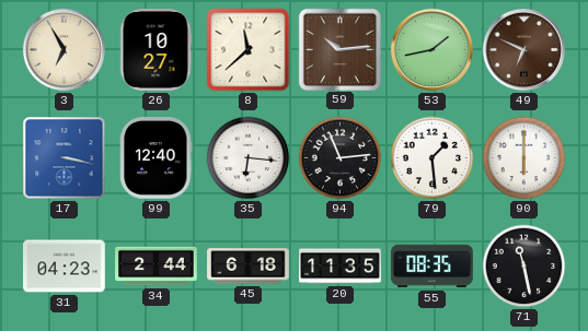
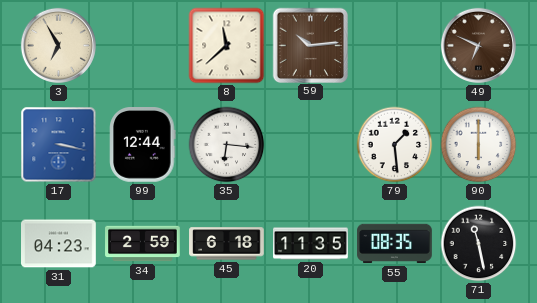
26: 10:27 -> none (155, 50)
53: 1:43 -> none (431, 49)
99: 12:40 -> 12:44 (143, 145)
94: 11:14 -> none (341, 158)
34: 2:44 -> 2:59 (143, 244)
